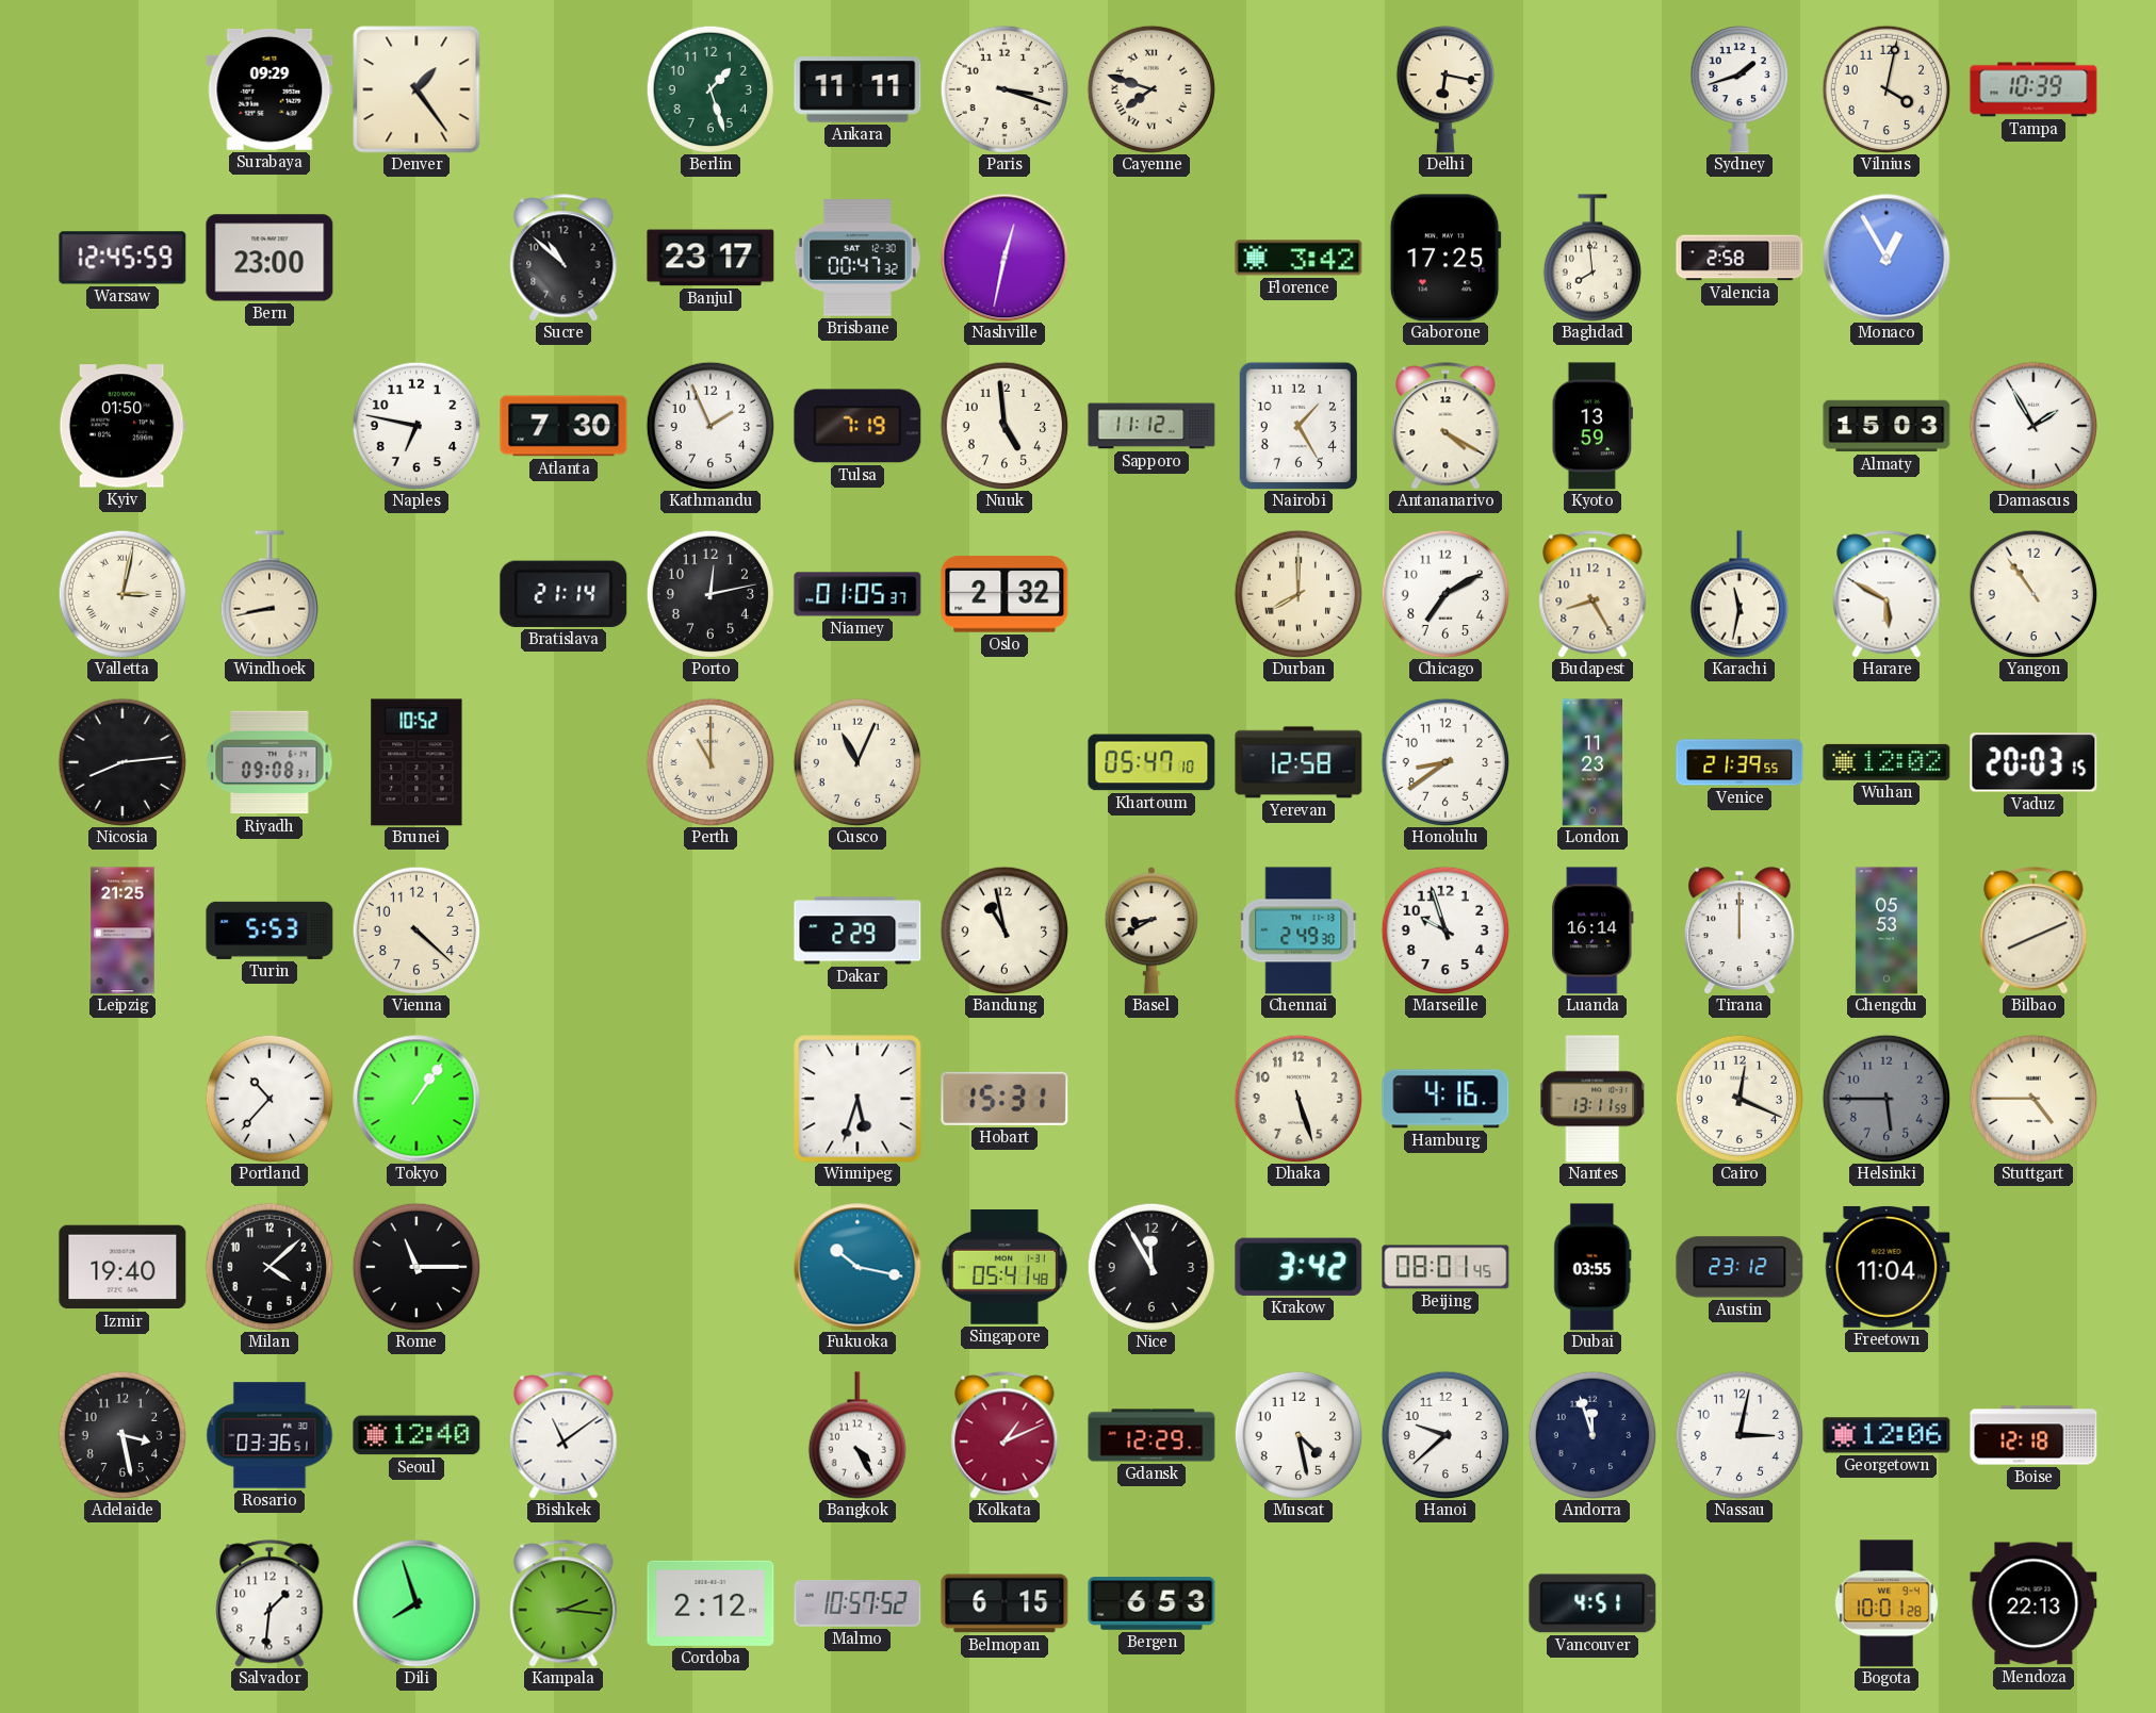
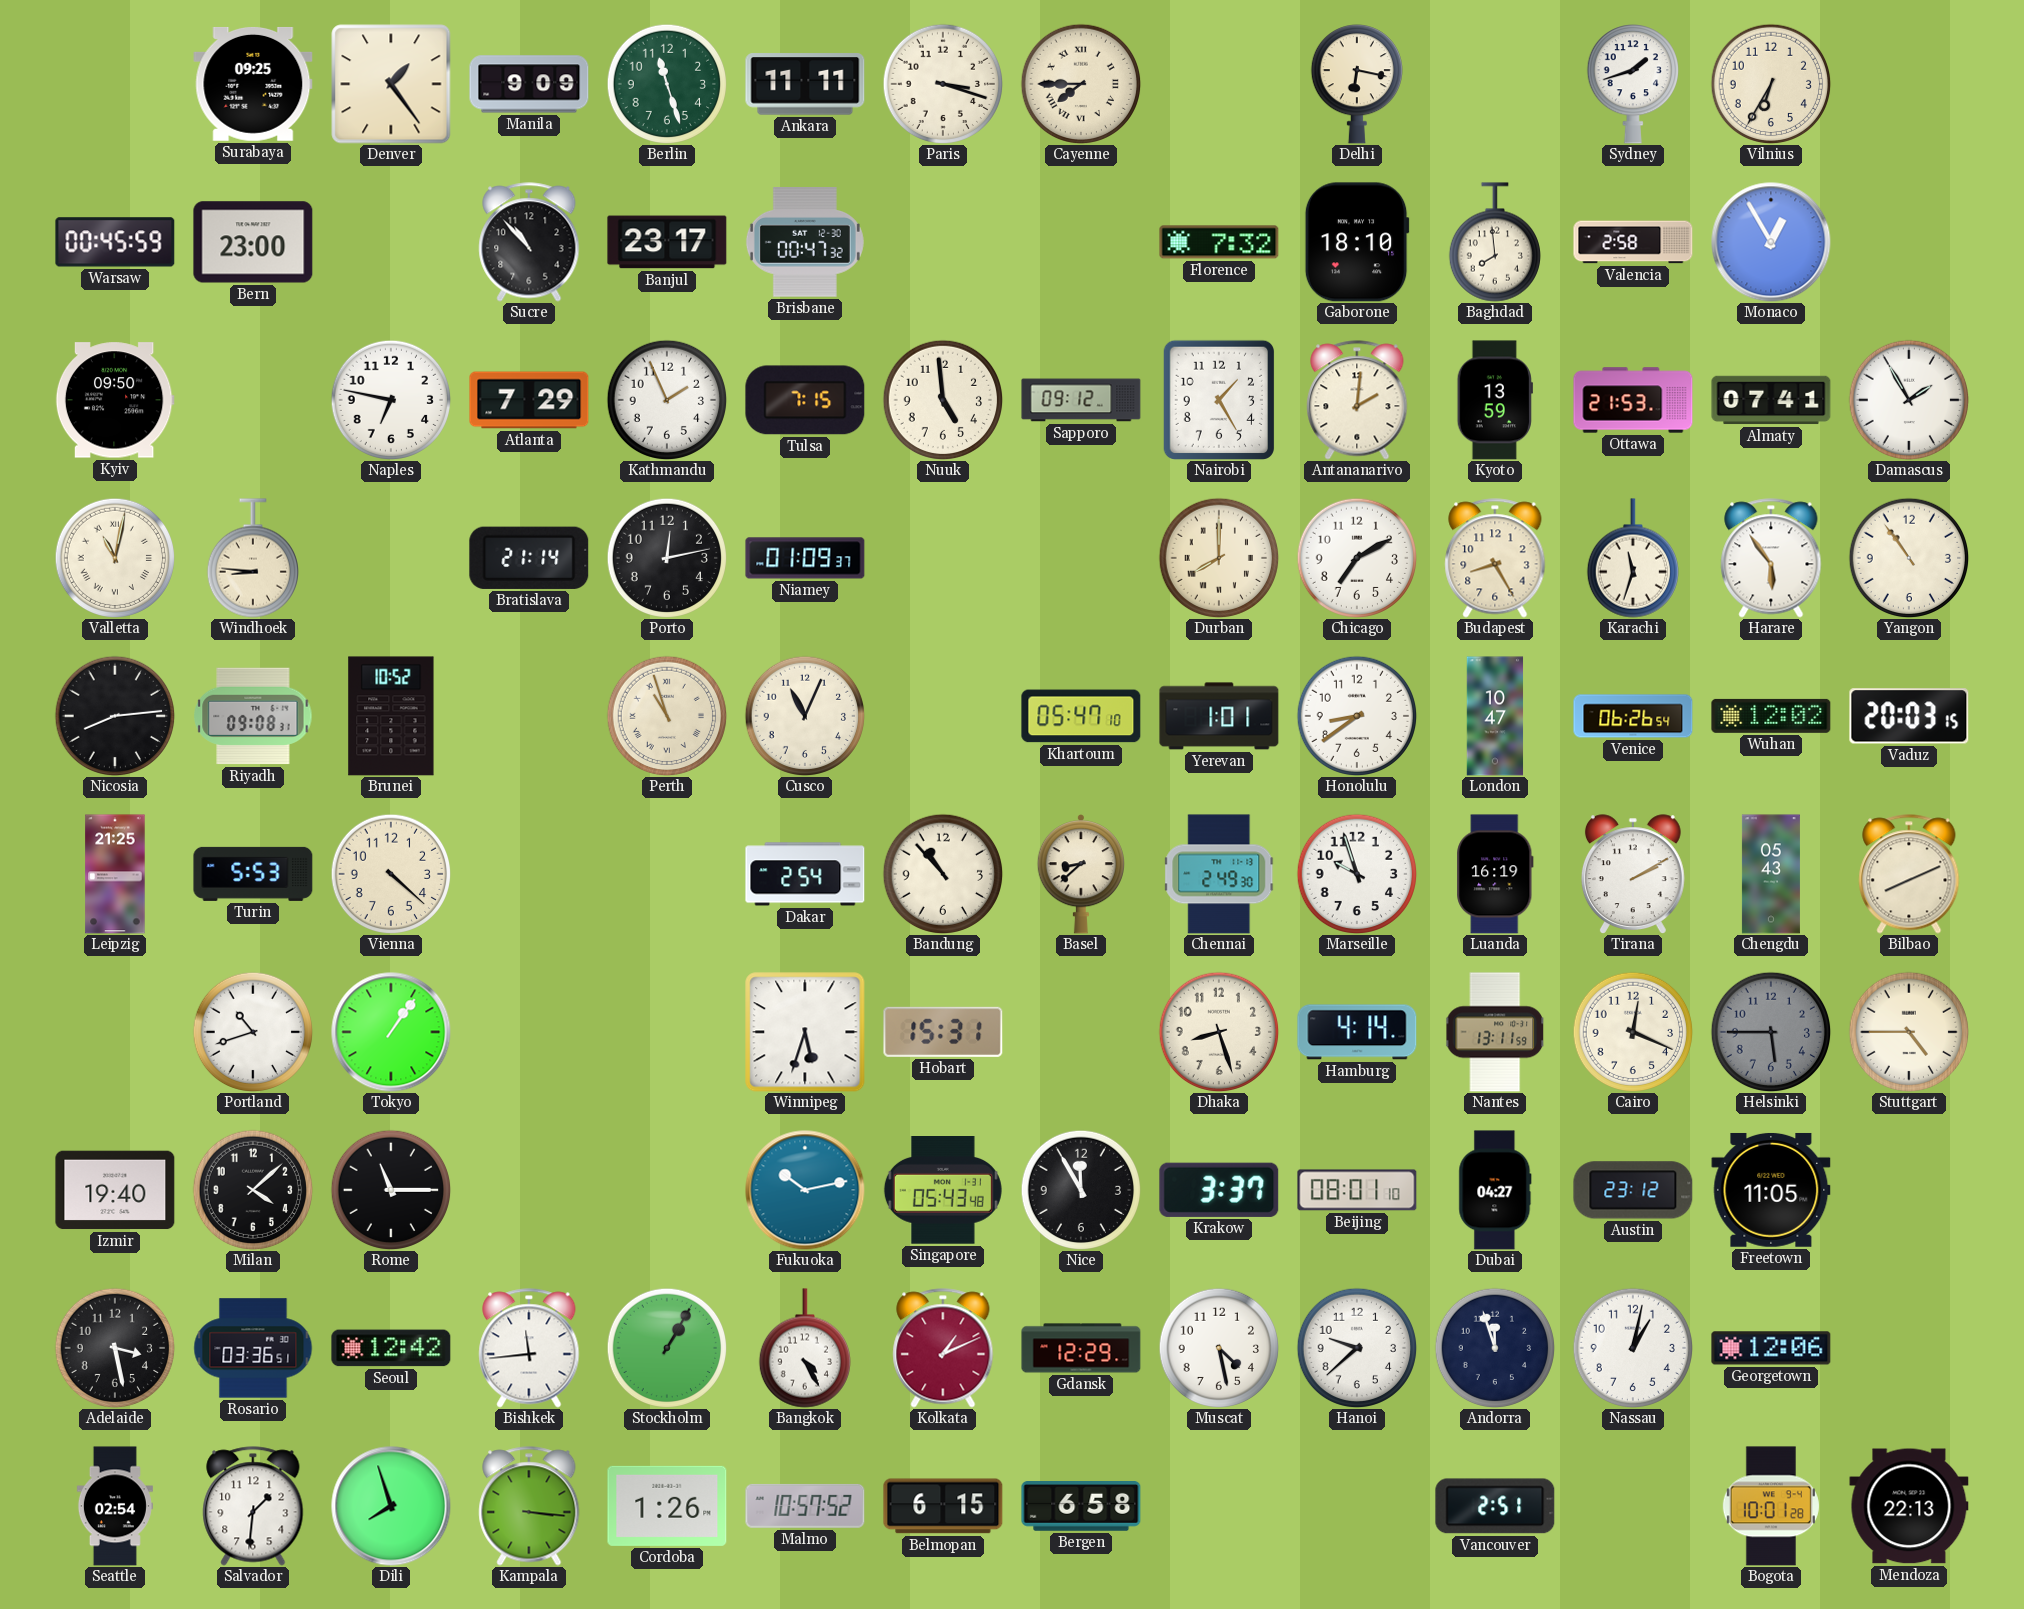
Surabaya: 09:29 -> 09:25 (253, 84)
Manila: none -> 9:09 (529, 84)
Berlin: 1:27 -> 11:27 (667, 84)
Cayenne: 7:48 -> 7:45 (1081, 84)
Vilnius: 4:02 -> 6:35 (1771, 84)
Tampa: 10:39 -> none (2034, 89)
Warsaw: 12:45 -> 00:45 (115, 242)
Sucre: 10:52 -> 10:53 (529, 242)
Nashville: 12:32 -> none (1005, 258)
Florence: 3:42 -> 7:32 (1219, 242)
Gaborone: 17:25 -> 18:10 (1357, 242)
Kyiv: 01:50 -> 09:50 (115, 400)
Atlanta: 7:30 -> 7:29 (529, 400)
Tulsa: 7:19 -> 7:15 (805, 400)
Sapporo: 11:12 -> 09:12 (1081, 400)
Antananarivo: 4:20 -> 2:01 (1357, 400)
Ottawa: none -> 21:53 (1633, 400)
Almaty: 15:03 -> 07:41 (1771, 400)
Valletta: 3:02 -> 11:02 (115, 558)
Windhoek: 8:43 -> 8:46 (252, 558)
Niamey: 01:05 -> 01:09 (805, 558)
Oslo: 2:32 -> none (1005, 594)
Karachi: 11:32 -> 11:33 (1632, 558)
Harare: 5:50 -> 5:54 (1771, 558)
Perth: 11:00 -> 10:57 (667, 716)
Yerevan: 12:58 -> 1:01 (1219, 716)
London: 11:23 -> 10:47 (1495, 716)
Venice: 21:39 -> 06:26 (1633, 716)
Dakar: 2:29 -> 2:54 (805, 874)
Bandung: 10:58 -> 10:53 (943, 874)
Basel: 8:40 -> 8:38 (1080, 874)
Luanda: 16:14 -> 16:19 (1495, 874)
Tirana: 12:00 -> 2:10 (1633, 874)
Chengdu: 05:53 -> 05:43 (1771, 874)
Portland: 10:37 -> 10:42 (253, 1032)
Dhaka: 5:27 -> 8:27 (1219, 1032)
Hamburg: 4:16 -> 4:14 (1357, 1032)
Fukuoka: 10:17 -> 10:13 (805, 1190)
Singapore: 05:41 -> 05:43 (943, 1191)
Krakow: 3:42 -> 3:37 (1219, 1190)
Beijing: 08:01:45 -> 08:01:10 (1357, 1190)
Dubai: 03:55 -> 04:27 (1495, 1190)
Freetown: 11:04 -> 11:05 (1771, 1190)
Seoul: 12:40 -> 12:42 (391, 1348)
Bishkek: 11:09 -> 11:44 (529, 1348)
Stockholm: none -> 1:05 (667, 1348)
Nassau: 3:02 -> 1:02 (1633, 1348)
Boise: 12:18 -> none (2034, 1435)
Seattle: none -> 02:54 (115, 1506)
Kampala: 2:16 -> 3:16 (529, 1506)
Cordoba: 2:12 -> 1:26 (667, 1506)
Bergen: 6:53 -> 6:58 (1081, 1507)
Vancouver: 4:51 -> 2:51 (1495, 1506)
